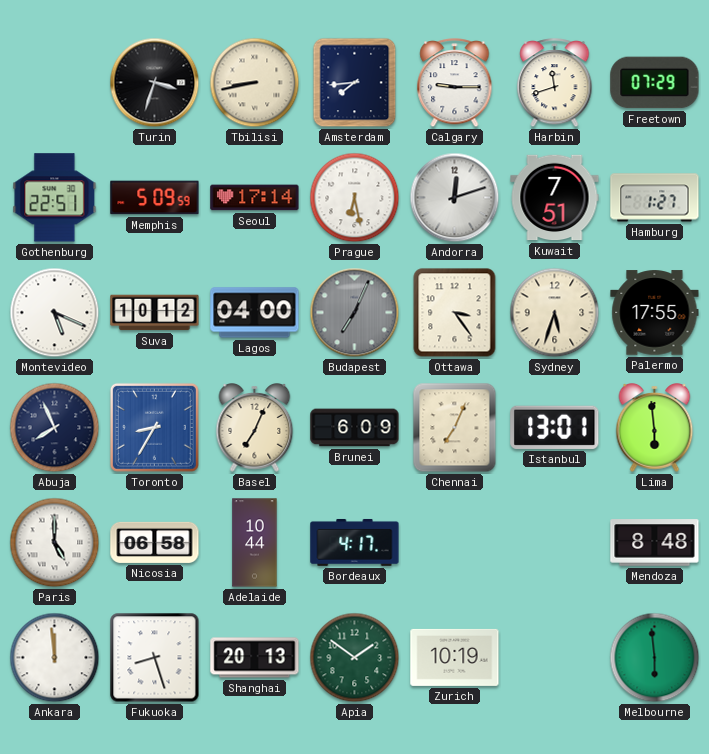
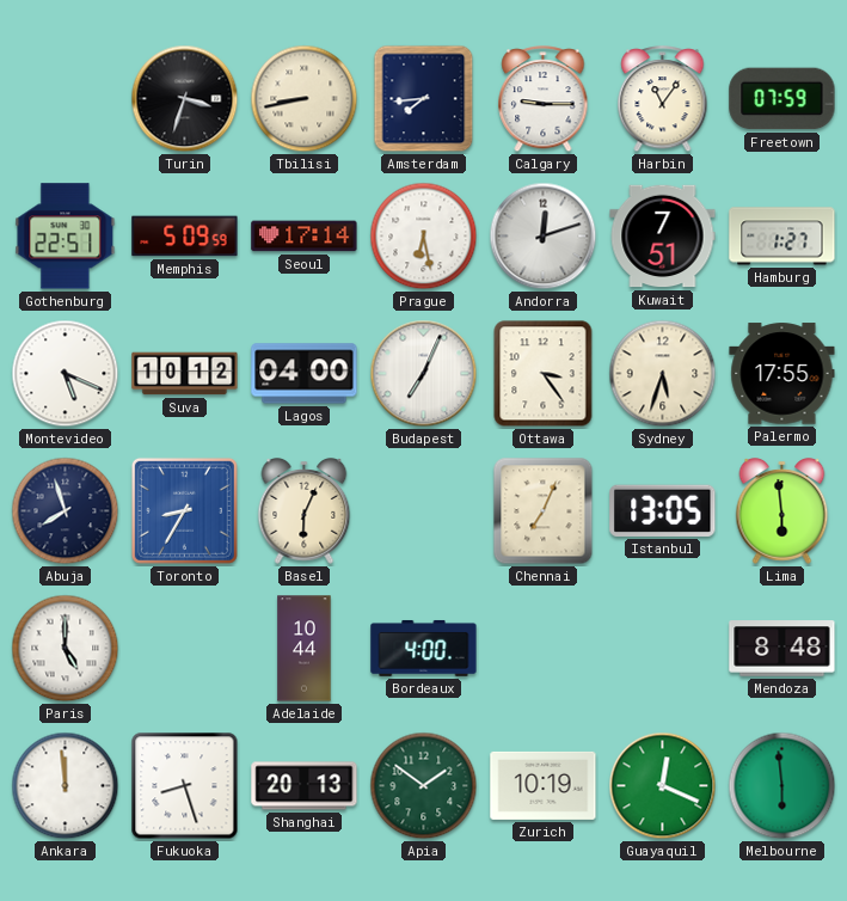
Harbin: 11:42 -> 11:06 (663, 100)
Freetown: 07:29 -> 07:59 (782, 99)
Budapest dial: grey -> white (424, 374)
Abuja: 7:56 -> 7:57 (66, 511)
Basel: 7:04 -> 6:04 (305, 511)
Brunei: 6:09 -> none (355, 428)
Istanbul: 13:01 -> 13:05 (663, 510)
Nicosia: 06:58 -> none (155, 542)
Bordeaux: 4:17 -> 4:00 (424, 648)
Guayaquil: none -> 12:19 (663, 786)
